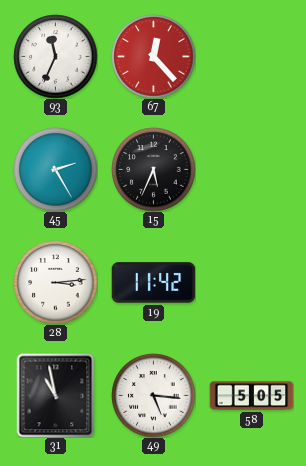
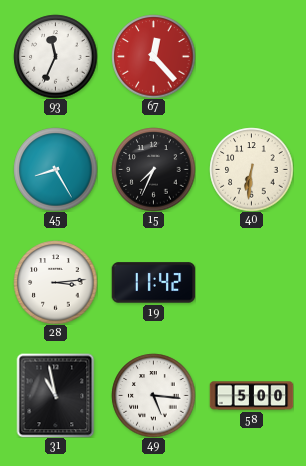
45: 2:25 -> 8:25 (55, 169)
15: 5:34 -> 7:34 (153, 169)
40: none -> 6:31 (251, 169)
58: 5:05 -> 5:00 (251, 396)
